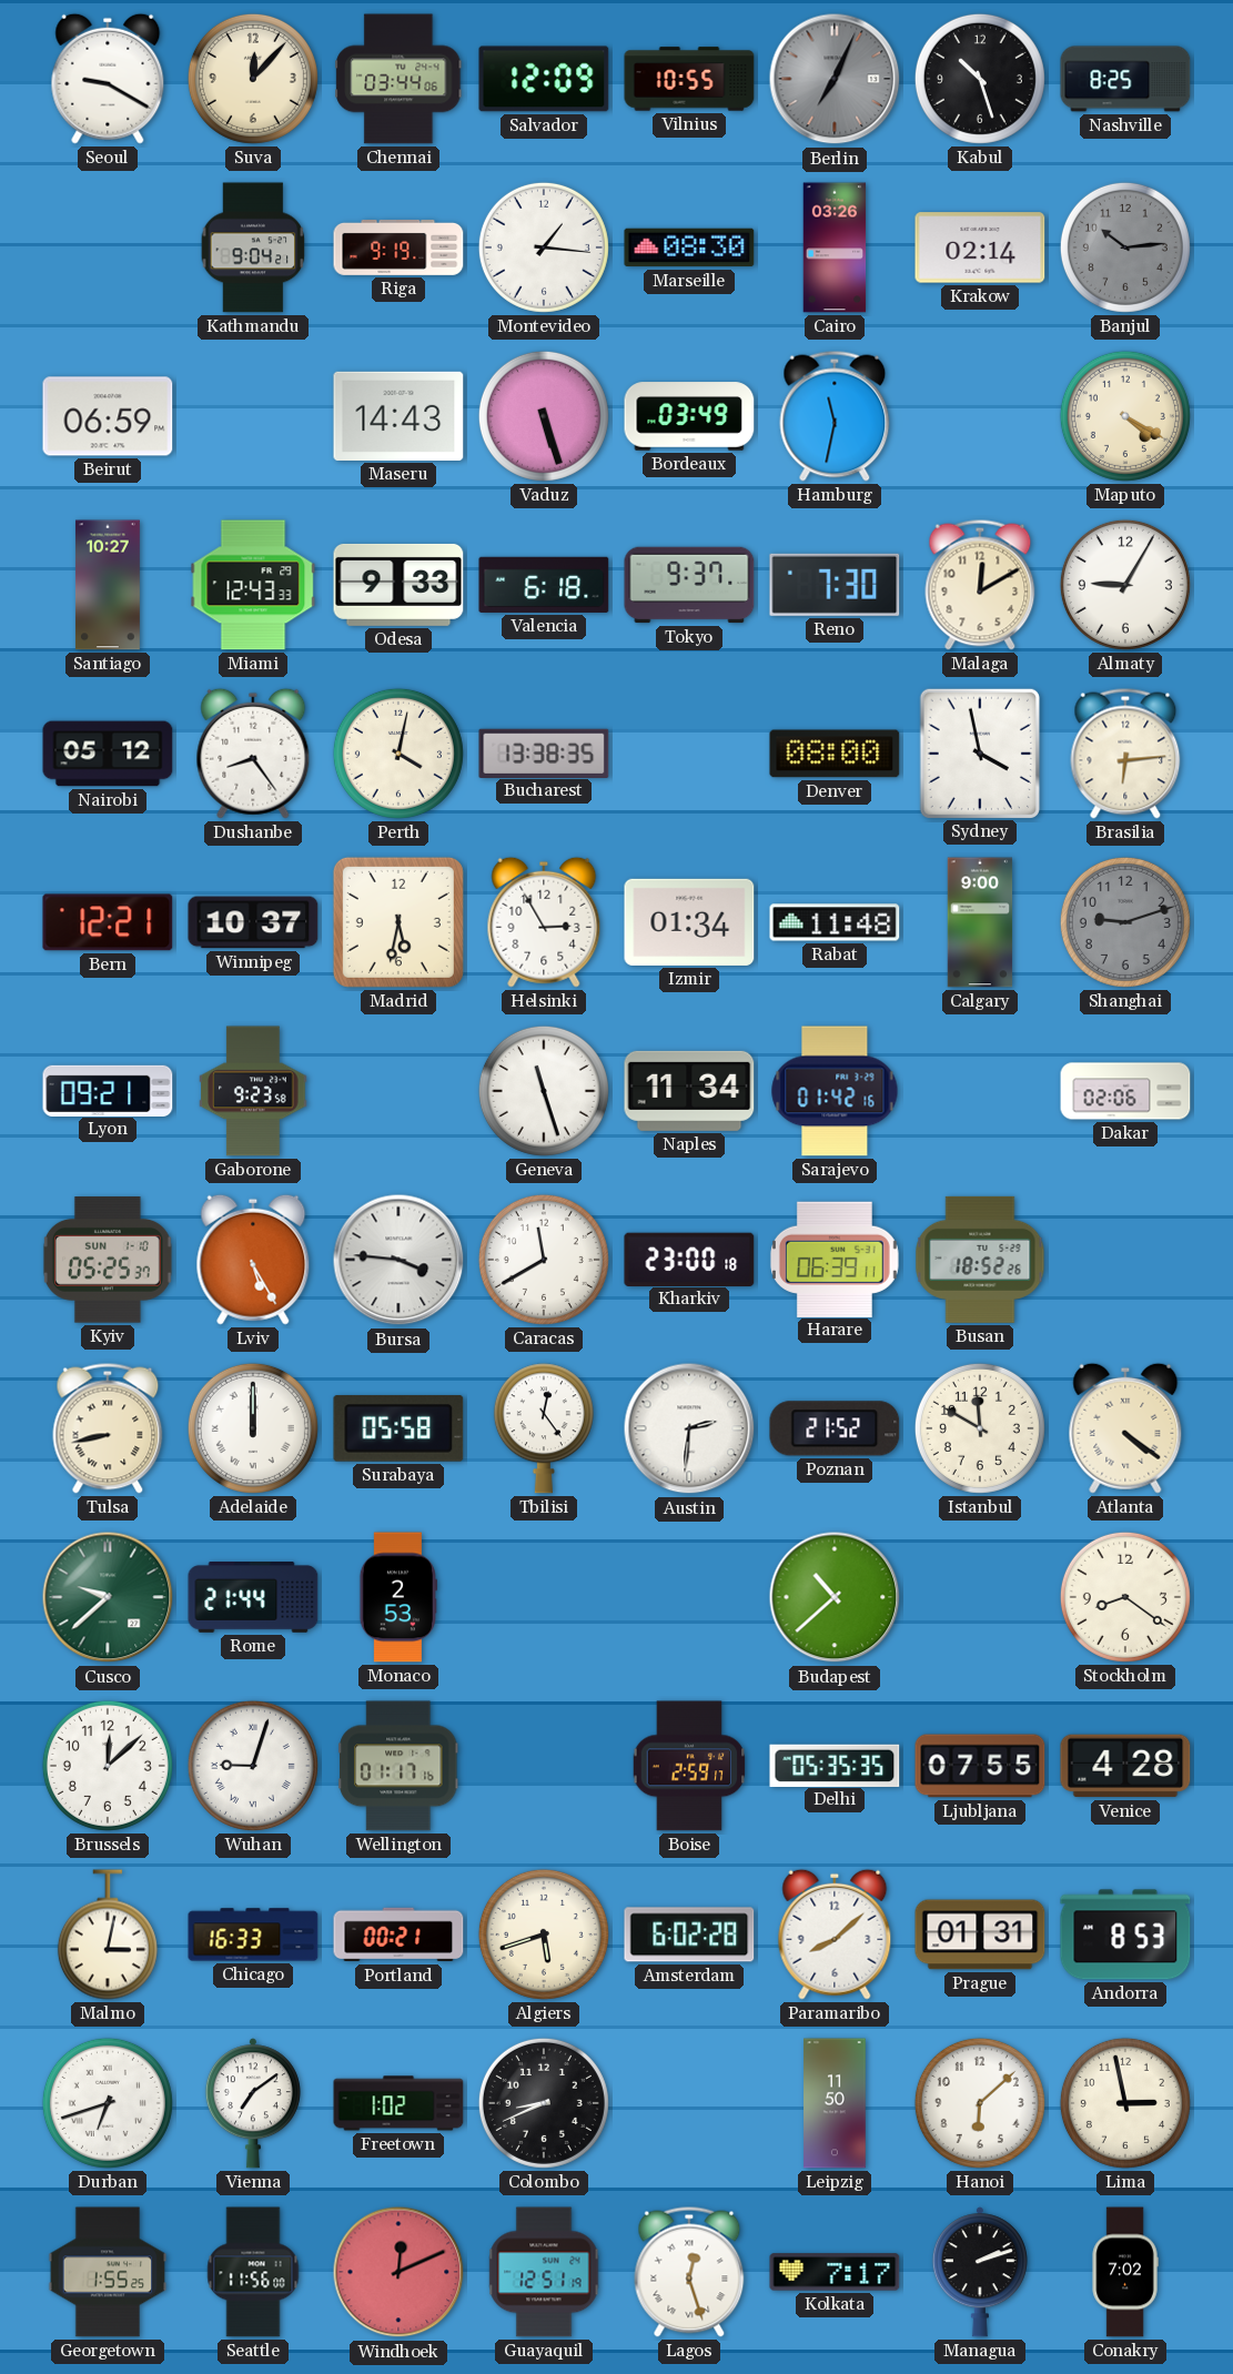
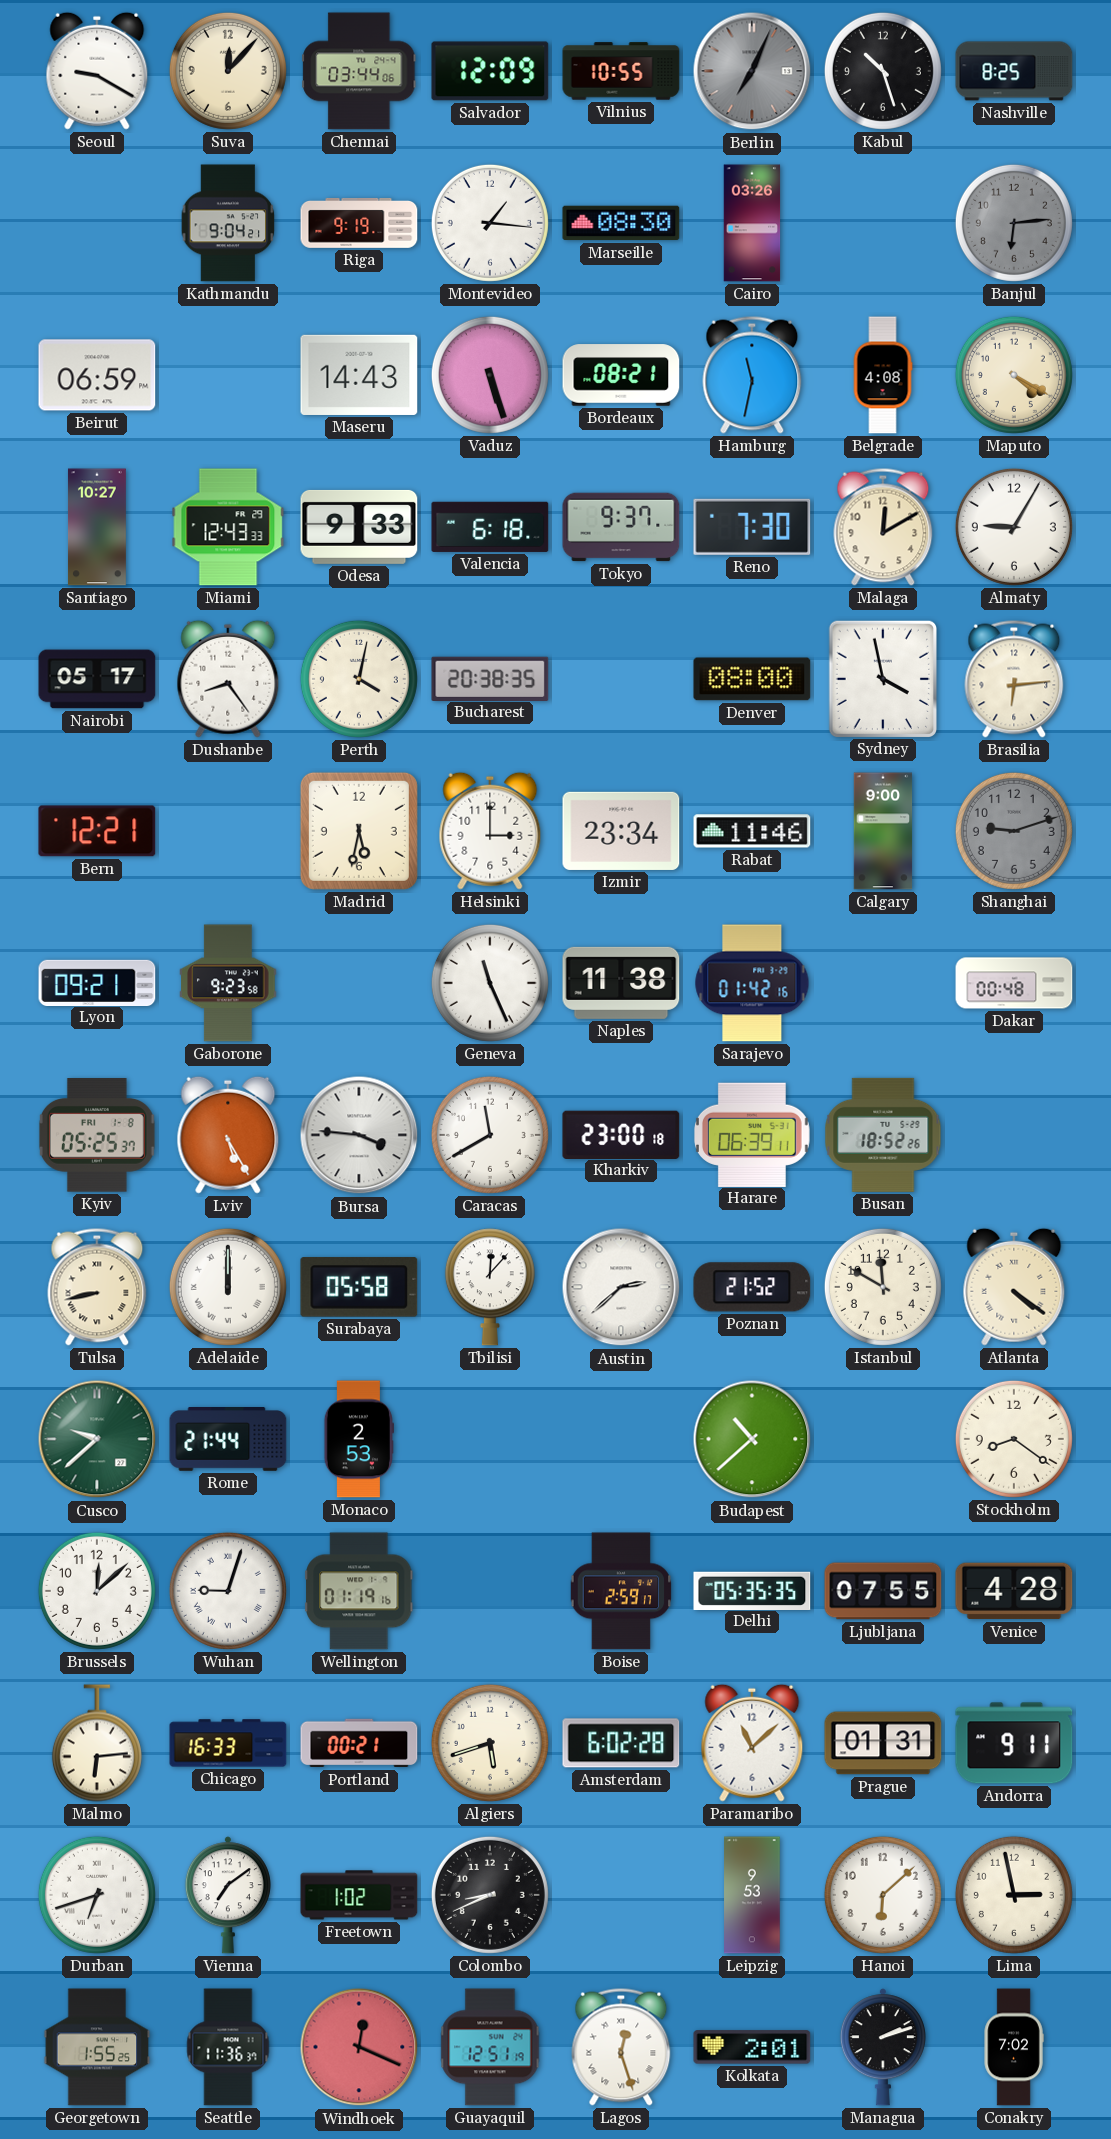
Krakow: 02:14 -> none (980, 247)
Banjul: 10:14 -> 6:14 (1014, 223)
Bordeaux: 03:49 -> 08:21 (621, 375)
Belgrade: none -> 4:08 (883, 375)
Nairobi: 05:12 -> 05:17 (97, 679)
Bucharest: 13:38 -> 20:38 (490, 678)
Winnipeg: 10:37 -> none (253, 922)
Helsinki: 2:55 -> 3:00 (490, 831)
Izmir: 01:34 -> 23:34 (621, 831)
Rabat: 11:48 -> 11:46 (752, 831)
Geneva: 11:27 -> 11:26 (490, 983)
Naples: 11:34 -> 11:38 (621, 983)
Dakar: 02:06 -> 00:48 (1014, 983)
Kyiv date: SUN 1-10 -> FRI 1-8 (97, 1135)
Tbilisi: 12:24 -> 12:07 (490, 1287)
Austin: 2:31 -> 2:38 (621, 1287)
Wellington: 01:17 -> 01:19 (360, 1591)
Malmo: 3:02 -> 6:14 (97, 1743)
Paramaribo: 8:08 -> 11:08 (752, 1743)
Andorra: 8:53 -> 9:11 (1014, 1743)
Leipzig: 11:50 -> 9:53 (752, 1895)
Seattle: 11:56 -> 11:36 (228, 2047)
Windhoek: 12:11 -> 12:19 (359, 2047)
Kolkata: 7:17 -> 2:01 (752, 2047)
